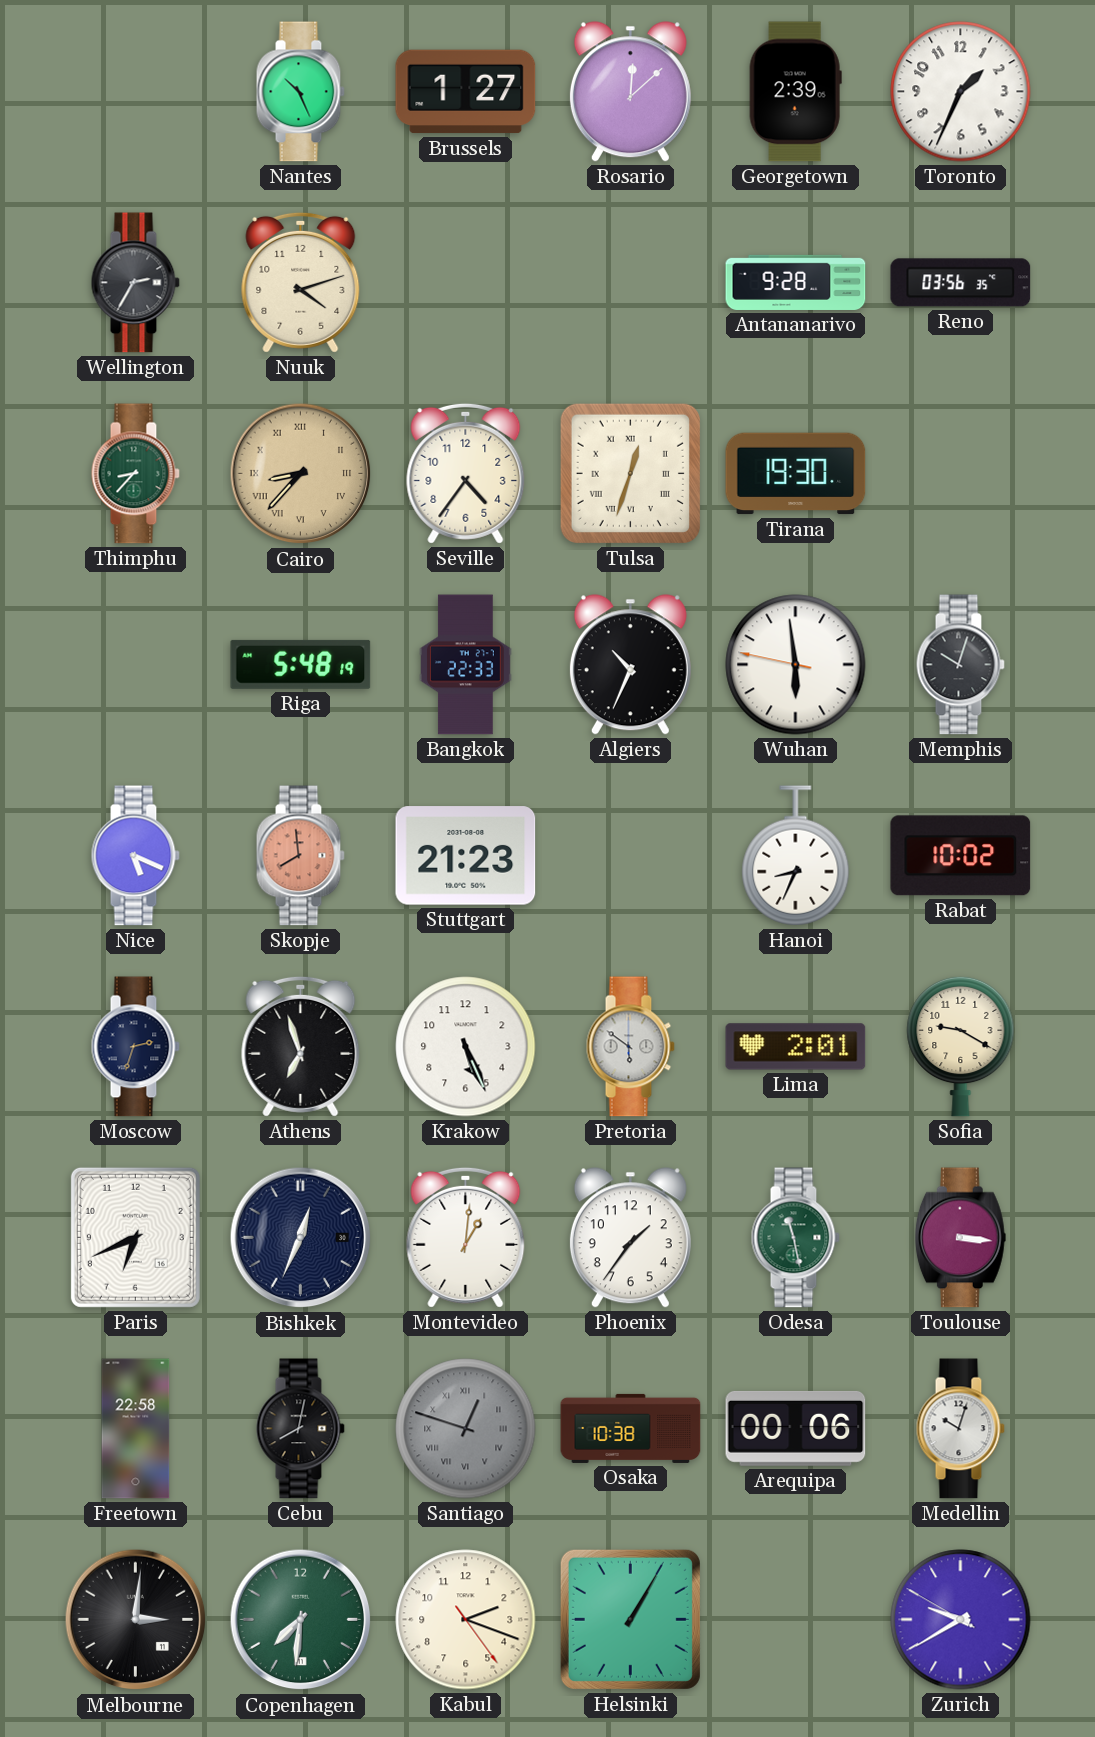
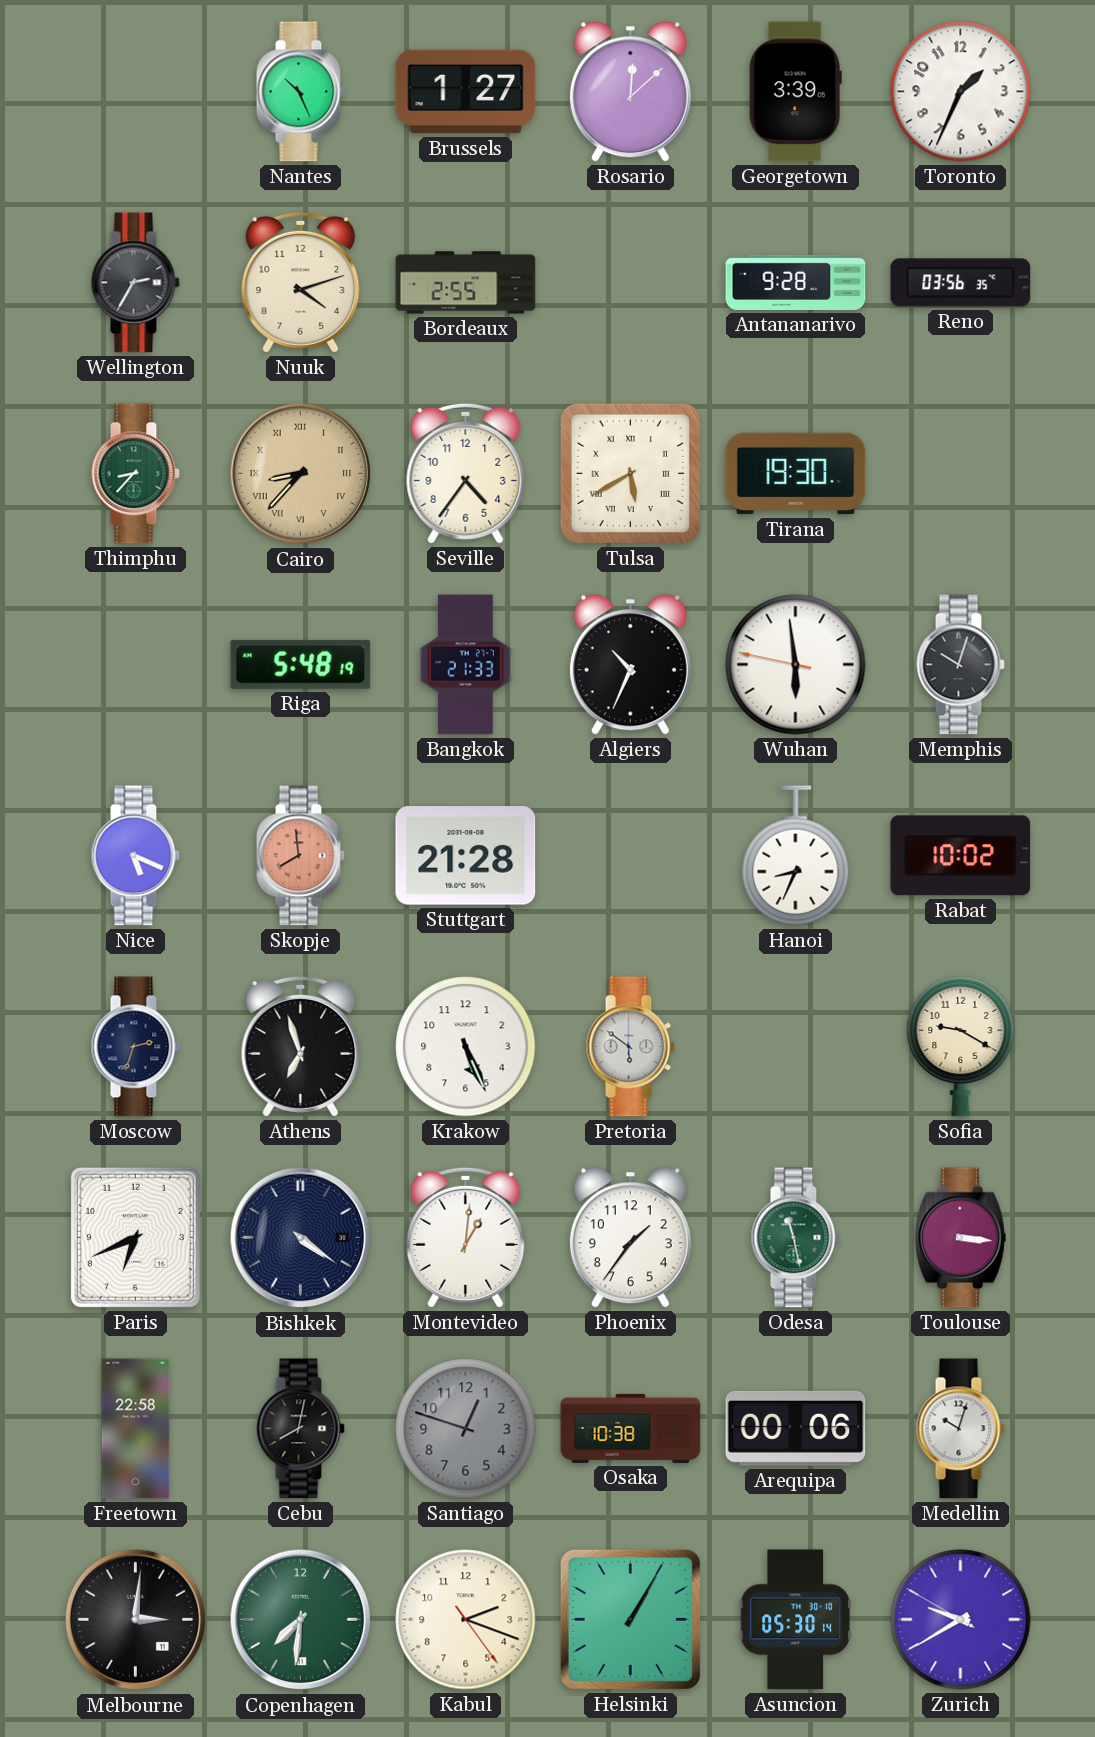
Georgetown: 2:39 -> 3:39 (795, 92)
Bordeaux: none -> 2:55 (466, 283)
Tulsa: 12:33 -> 5:40 (630, 473)
Bangkok: 22:33 -> 21:33 (466, 665)
Stuttgart: 21:23 -> 21:28 (466, 856)
Lima: 2:01 -> none (796, 1047)
Bishkek: 12:34 -> 4:21 (301, 1238)
Santiago numerals: Roman -> Arabic (466, 1429)
Asuncion: none -> 05:30 (795, 1620)
